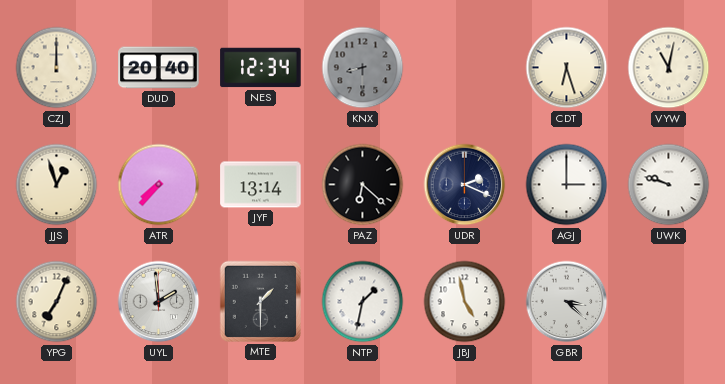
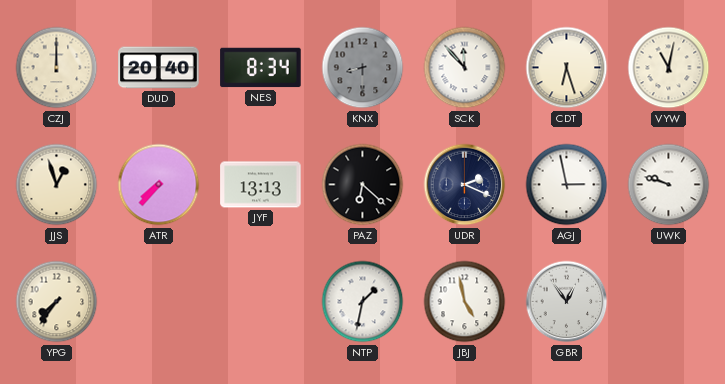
NES: 12:34 -> 8:34 (261, 68)
SCK: none -> 11:53 (465, 68)
JYF: 13:14 -> 13:13 (261, 185)
AGJ: 3:00 -> 2:58 (567, 185)
YPG: 7:04 -> 7:36 (57, 302)
UYL: 1:59 -> none (159, 302)
MTE: 1:30 -> none (260, 301)
GBR: 3:22 -> 12:54 (567, 302)
